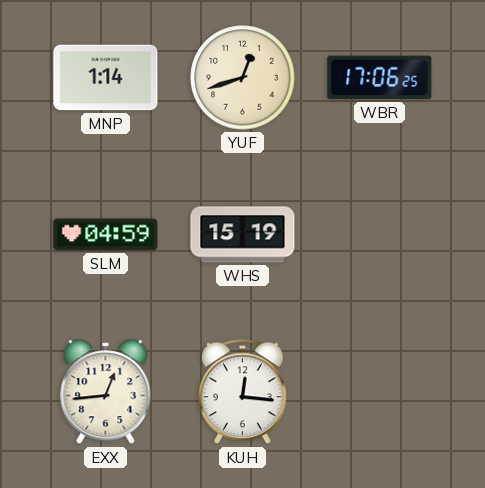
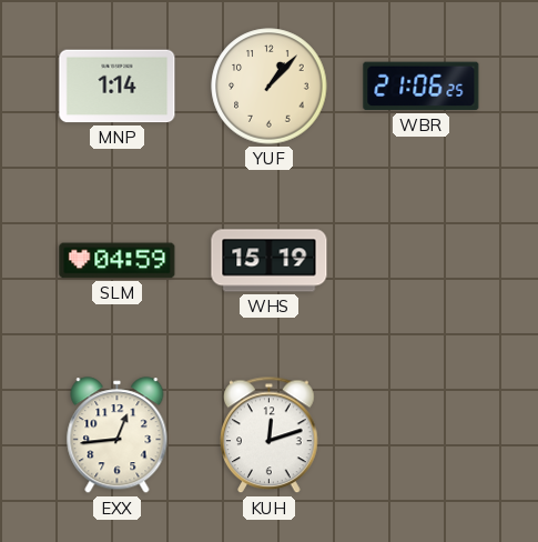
YUF: 12:42 -> 1:07 (270, 87)
WBR: 17:06 -> 21:06 (422, 87)
KUH: 12:16 -> 12:12 (270, 435)
